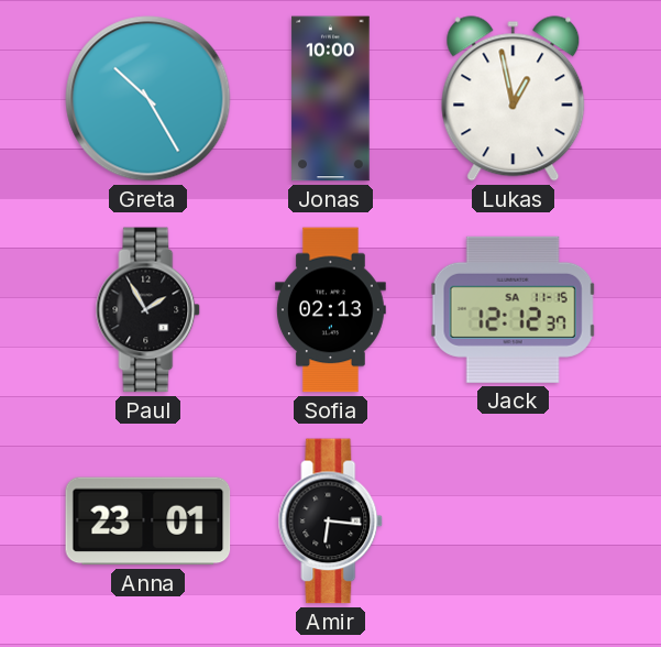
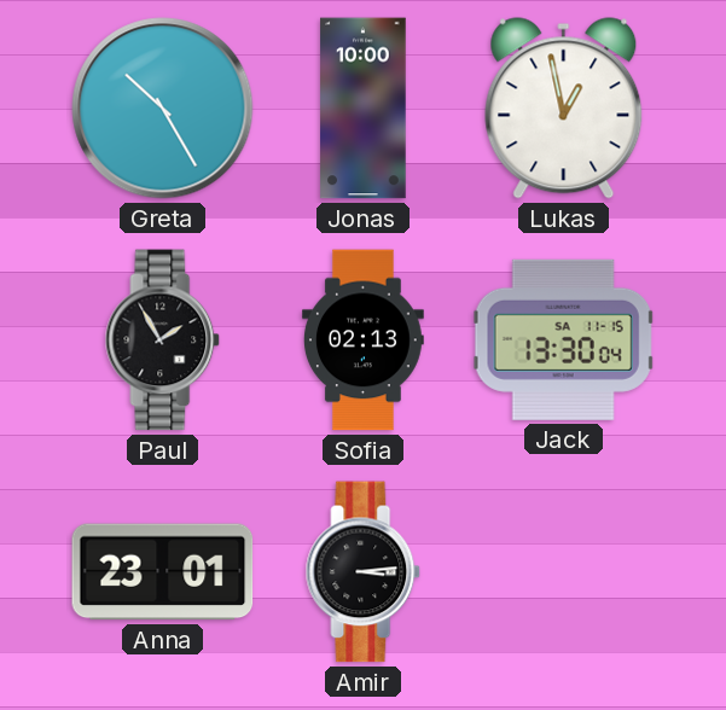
Jack: 12:12 -> 13:30 (564, 339)
Amir: 6:16 -> 3:14 (364, 572)
